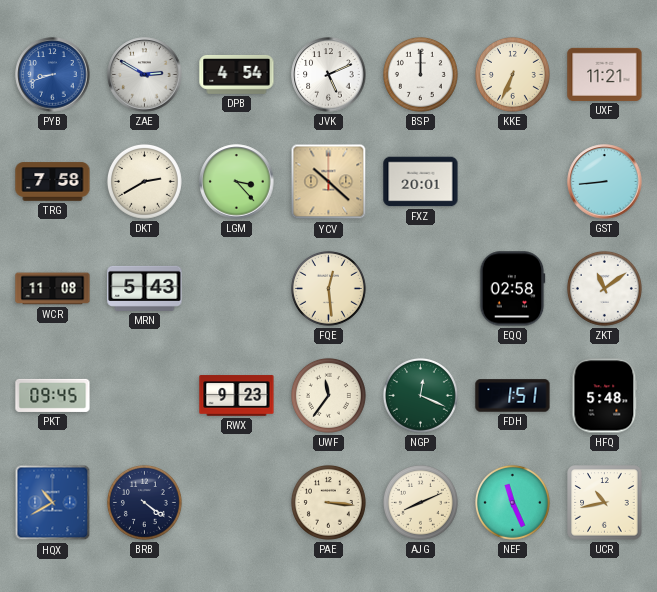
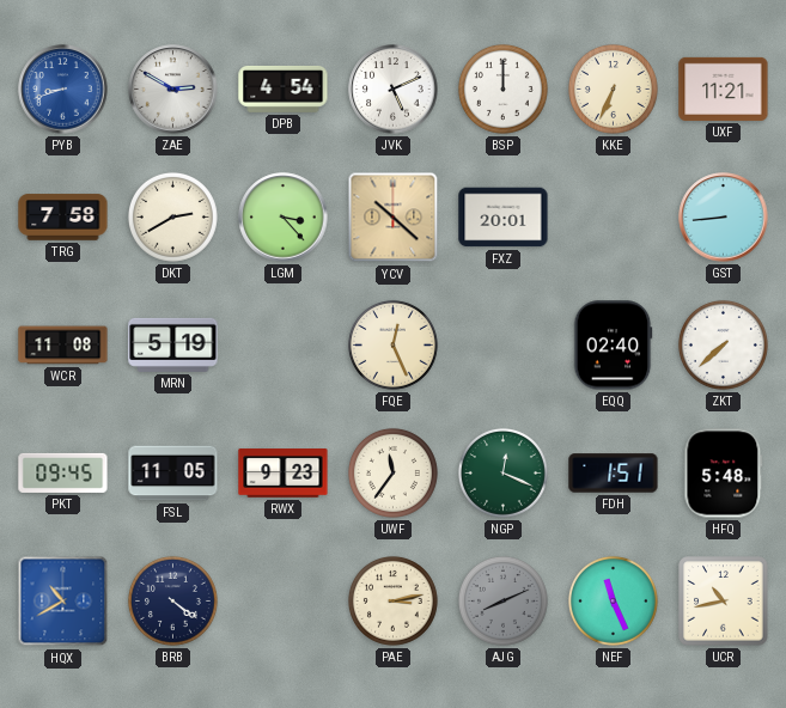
MRN: 5:43 -> 5:19 (173, 344)
FQE: 12:29 -> 12:26 (392, 344)
EQQ: 02:58 -> 02:40 (613, 346)
ZKT: 11:09 -> 7:38 (723, 344)
FSL: none -> 11:05 (173, 474)
PAE: 3:16 -> 3:13 (392, 600)
AJG dial: cream -> grey (502, 600)
